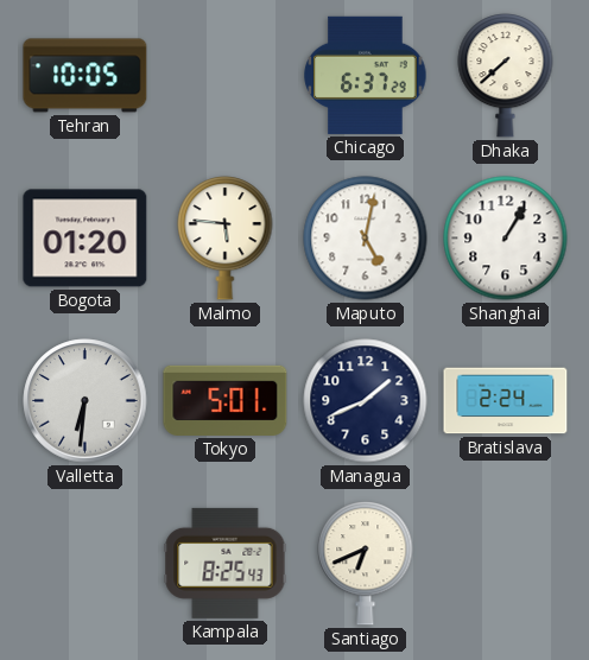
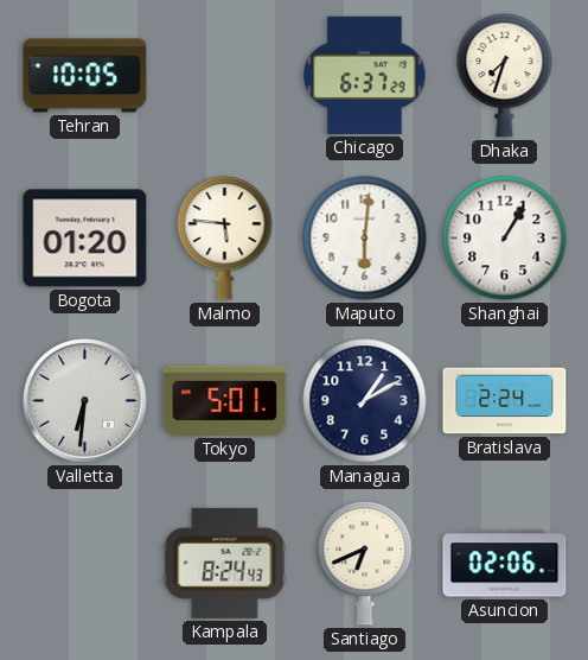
Dhaka: 7:38 -> 7:33 (505, 76)
Maputo: 5:02 -> 6:01 (365, 239)
Managua: 1:41 -> 1:10 (365, 401)
Kampala: 8:25 -> 8:24 (225, 563)
Asuncion: none -> 02:06 (505, 564)
